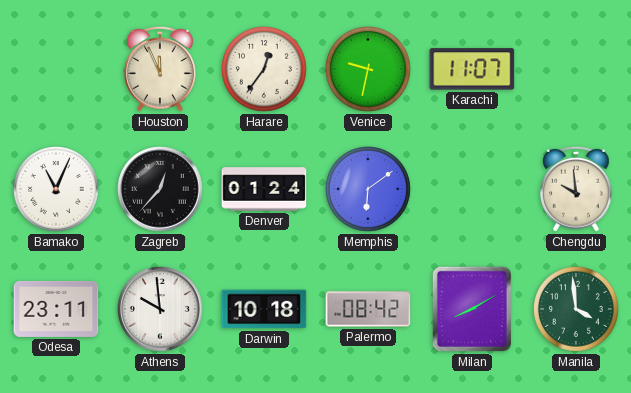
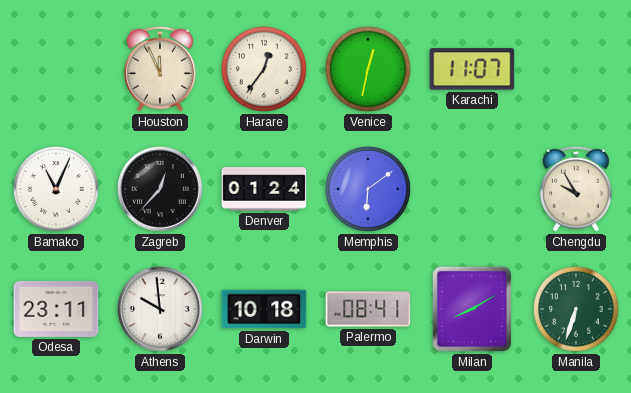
Venice: 9:32 -> 12:32 (369, 70)
Chengdu: 9:59 -> 9:55 (577, 189)
Palermo: 08:42 -> 08:41 (368, 309)
Manila: 3:59 -> 6:33 (577, 310)
